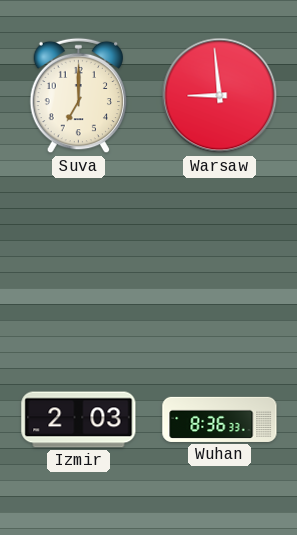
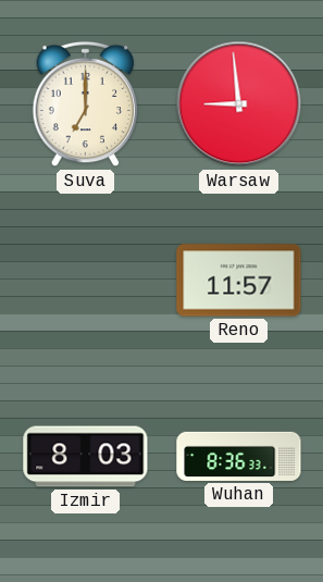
Reno: none -> 11:57 (239, 281)
Izmir: 2:03 -> 8:03 (86, 457)
